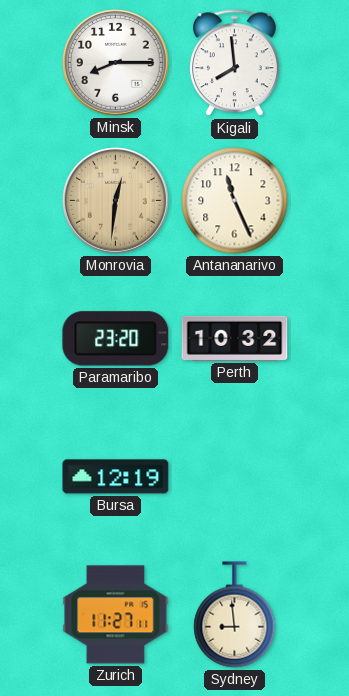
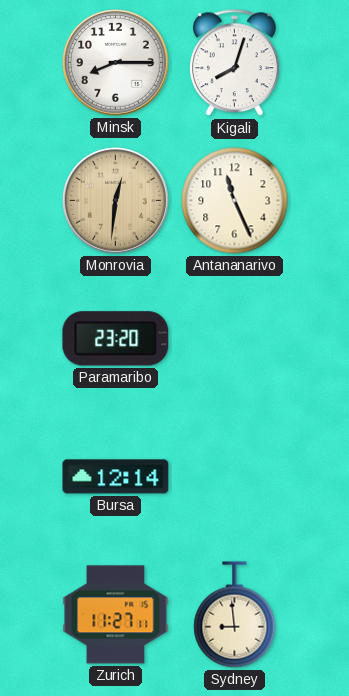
Kigali: 7:59 -> 8:03 (234, 63)
Perth: 10:32 -> none (235, 338)
Bursa: 12:19 -> 12:14 (116, 477)
